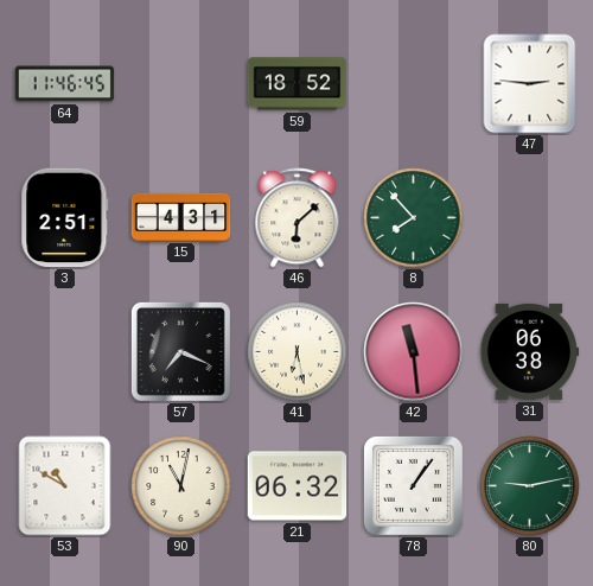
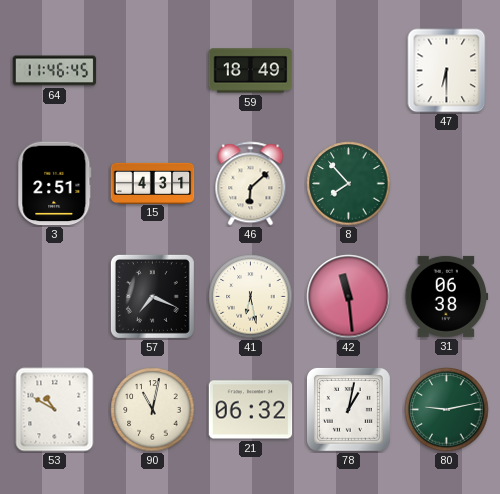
59: 18:52 -> 18:49 (251, 71)
47: 2:46 -> 6:30 (447, 71)
78: 1:06 -> 1:02 (348, 409)
